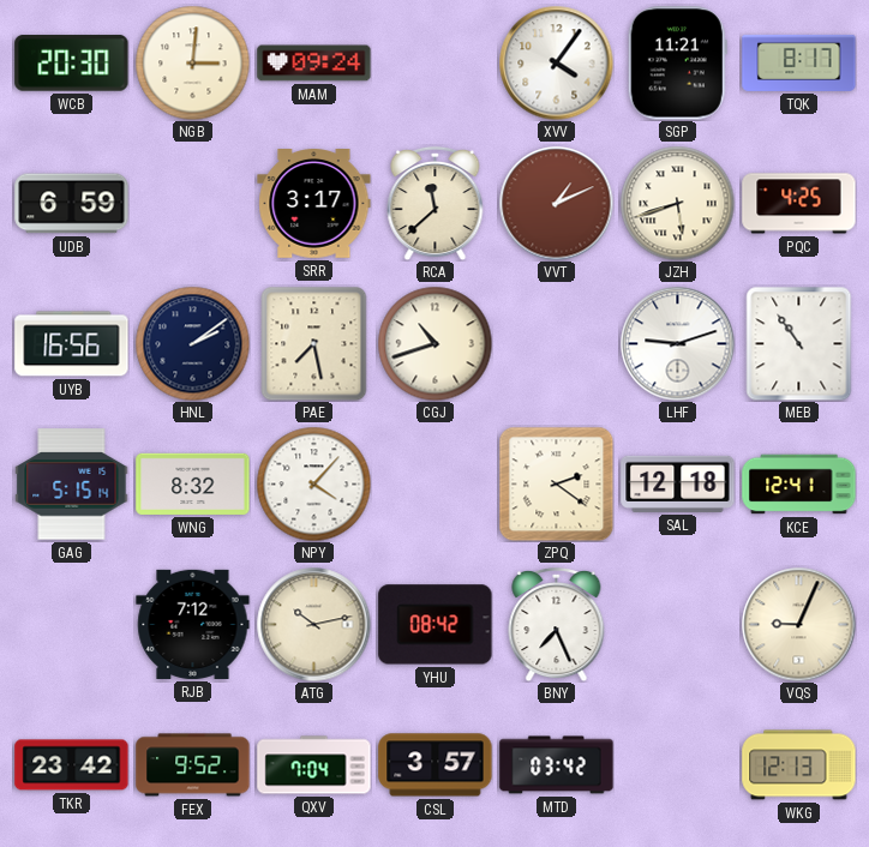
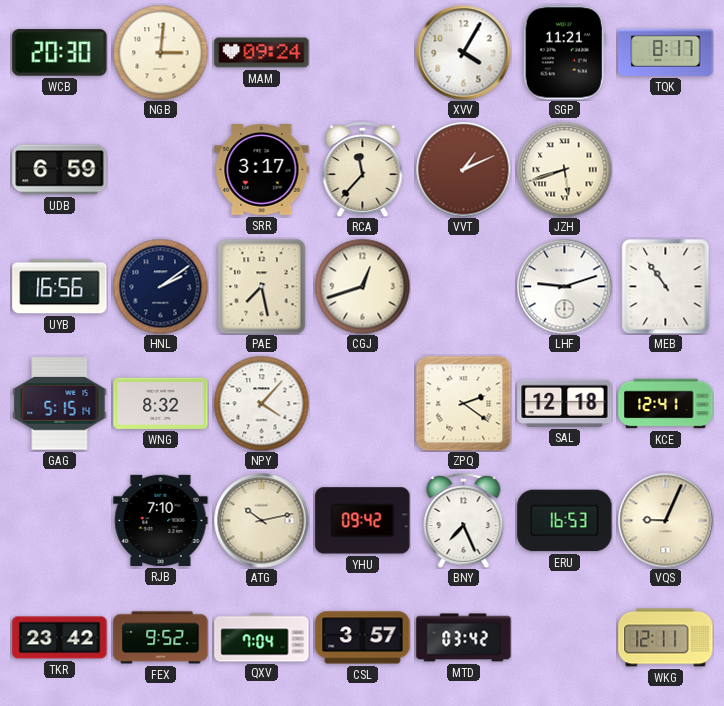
XVV: 4:06 -> 4:05 (463, 52)
RCA: 11:38 -> 11:37 (363, 169)
PQC: 4:25 -> none (799, 204)
CGJ: 10:42 -> 12:42 (362, 286)
RJB: 7:12 -> 7:10 (161, 520)
YHU: 08:42 -> 09:42 (363, 521)
ERU: none -> 16:53 (565, 521)
WKG: 12:13 -> 12:11 (666, 638)
